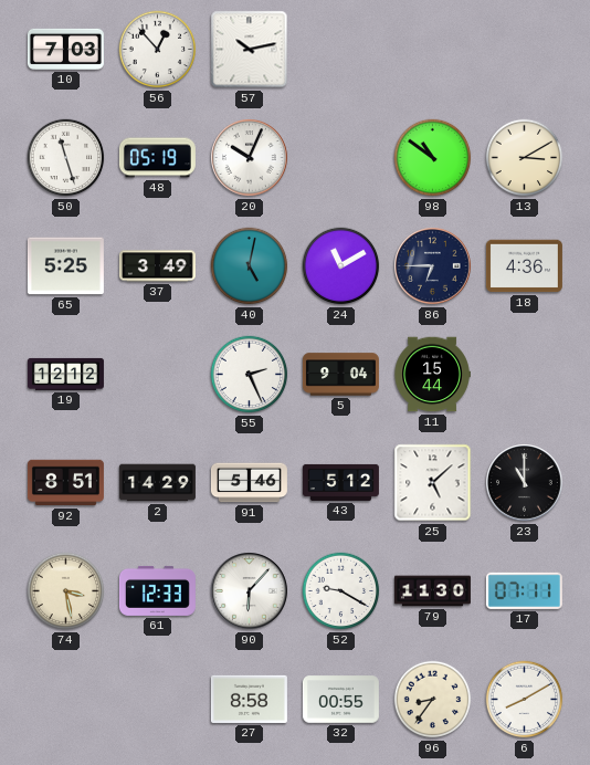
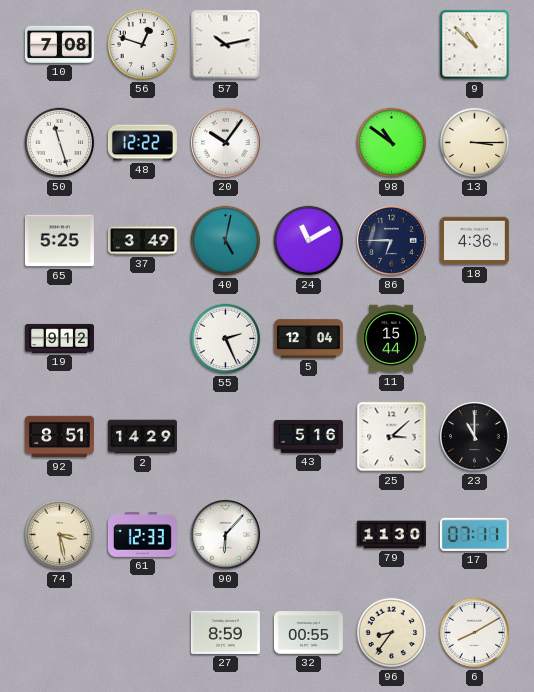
10: 7:03 -> 7:08 (59, 44)
56: 12:53 -> 12:48 (143, 45)
9: none -> 10:52 (475, 45)
48: 05:19 -> 12:22 (142, 143)
20: 10:04 -> 10:06 (226, 143)
13: 3:10 -> 3:15 (475, 143)
19: 12:12 -> 9:12 (59, 338)
5: 9:04 -> 12:04 (308, 339)
91: 5:46 -> none (249, 483)
43: 5:12 -> 5:16 (308, 436)
25: 5:08 -> 3:08 (392, 437)
52: 9:20 -> none (341, 591)
27: 8:58 -> 8:59 (225, 632)
